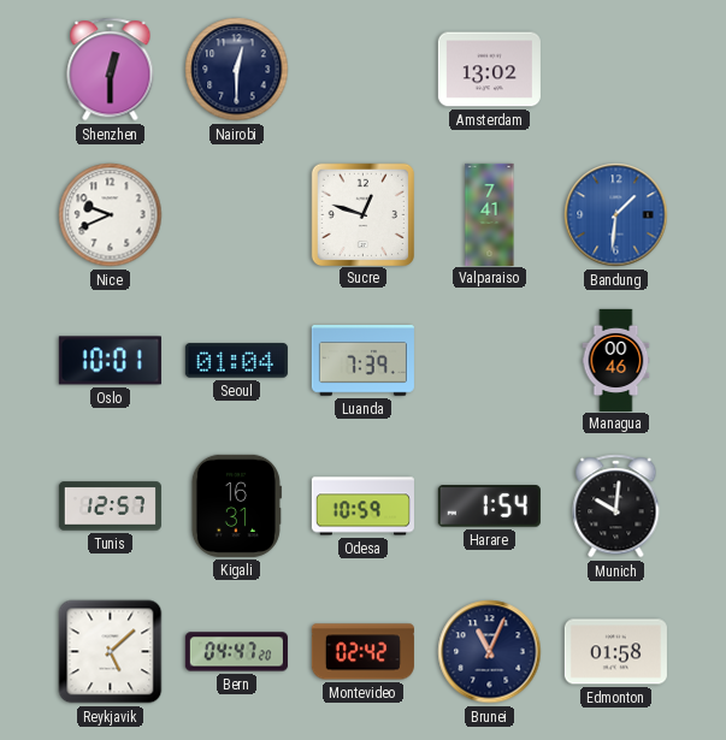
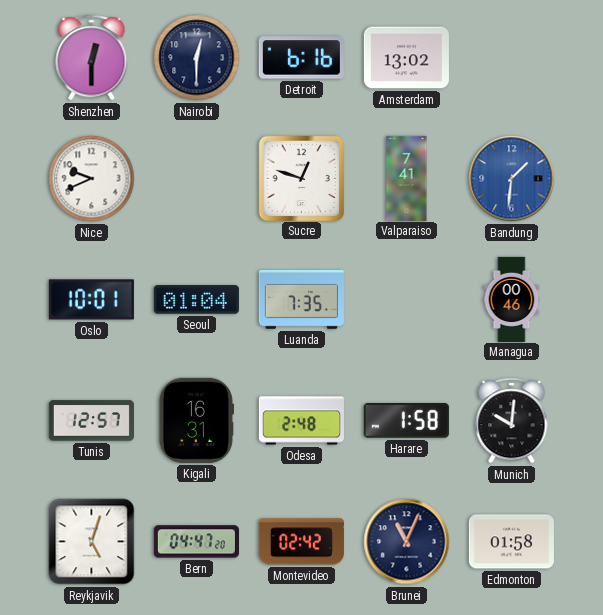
Detroit: none -> 6:16 (301, 58)
Luanda: 7:39 -> 7:35 (301, 300)
Odesa: 10:59 -> 2:48 (301, 421)
Harare: 1:54 -> 1:58 (406, 421)
Reykjavik: 5:08 -> 5:03 (92, 542)
